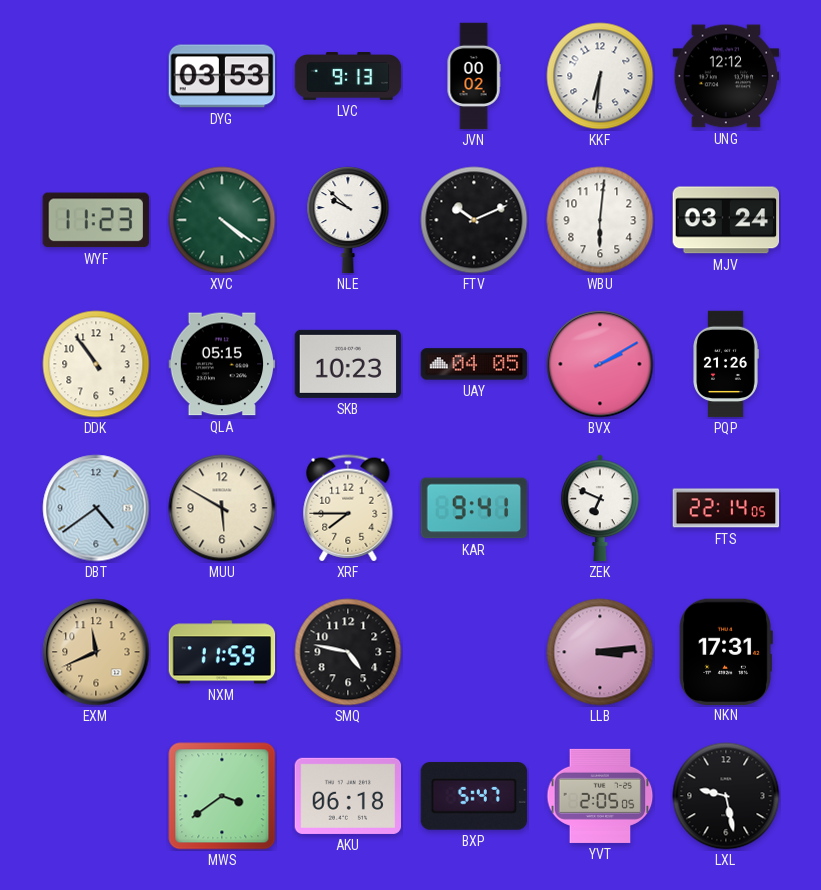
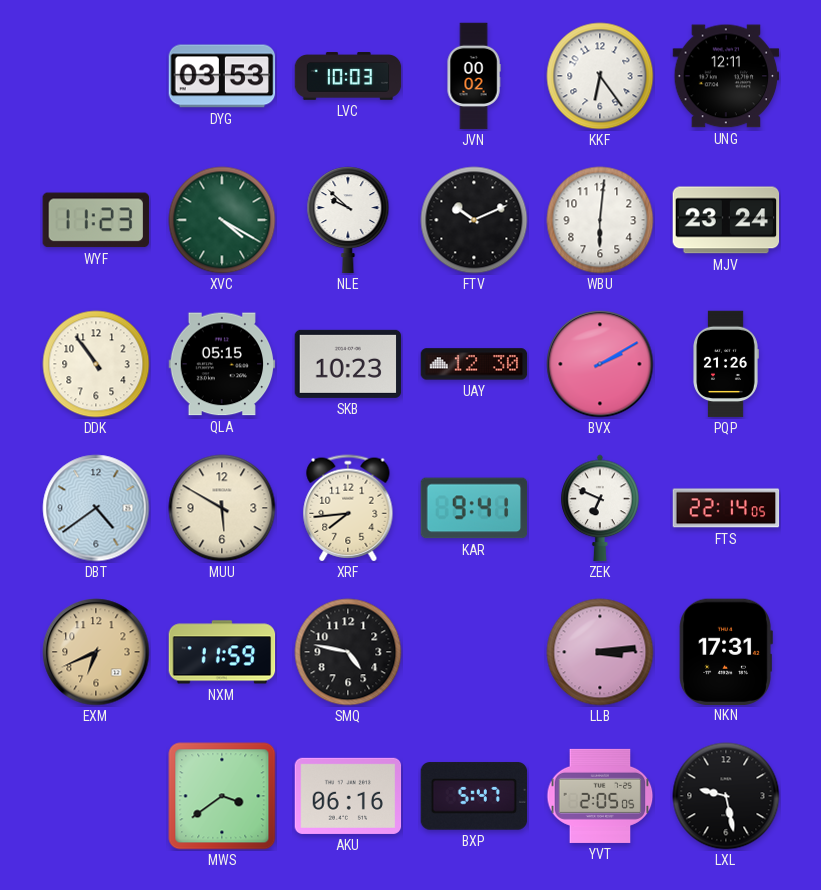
LVC: 9:13 -> 10:03 (348, 76)
KKF: 6:31 -> 6:24 (600, 76)
UNG: 12:12 -> 12:11 (726, 76)
XVC: 4:21 -> 4:20 (222, 220)
MJV: 03:24 -> 23:24 (726, 220)
UAY: 04:05 -> 12:30 (474, 364)
XRF: 7:45 -> 7:44 (348, 508)
EXM: 11:41 -> 6:41 (96, 652)
AKU: 06:18 -> 06:16 (348, 796)
